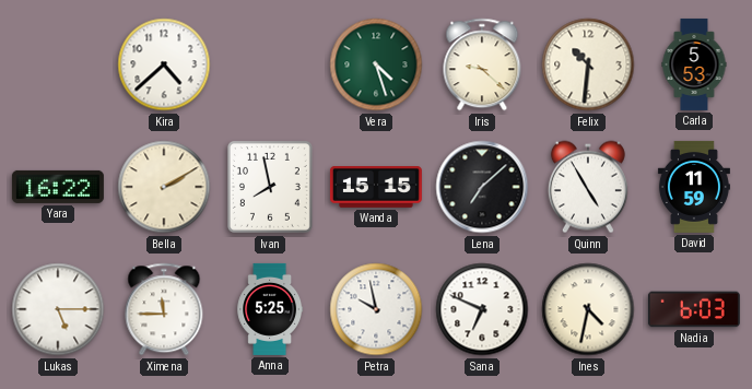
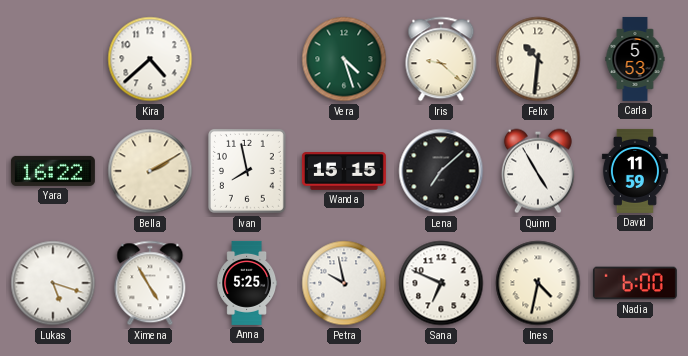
Lukas: 5:15 -> 5:18 (53, 283)
Ximena: 11:45 -> 4:55 (150, 283)
Nadia: 6:03 -> 6:00 (635, 283)
